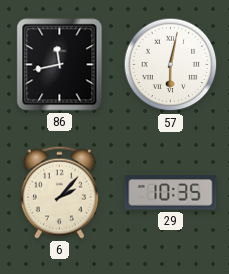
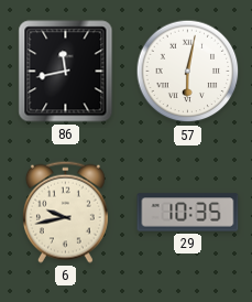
6: 2:07 -> 9:43 (65, 212)
